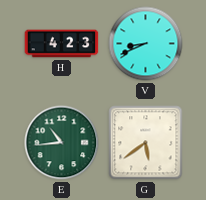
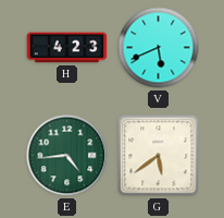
V: 8:41 -> 5:41 (159, 48)
E: 10:44 -> 4:44 (67, 156)
